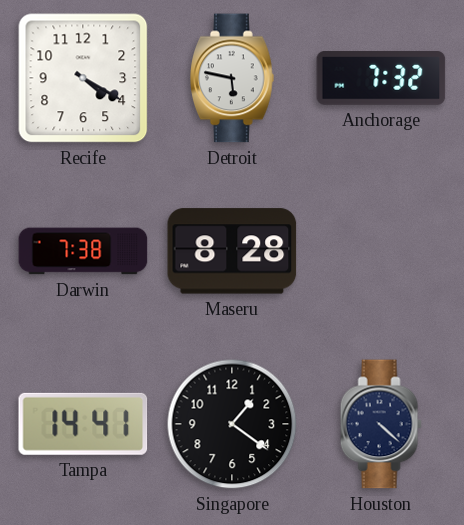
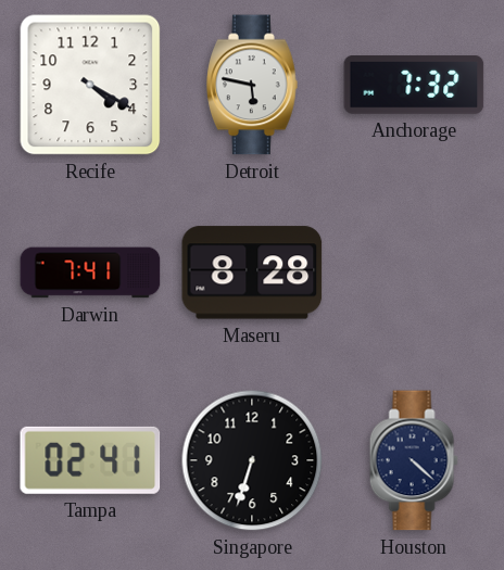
Darwin: 7:38 -> 7:41 (90, 273)
Tampa: 14:41 -> 02:41 (90, 460)
Singapore: 1:21 -> 6:33 (252, 460)
